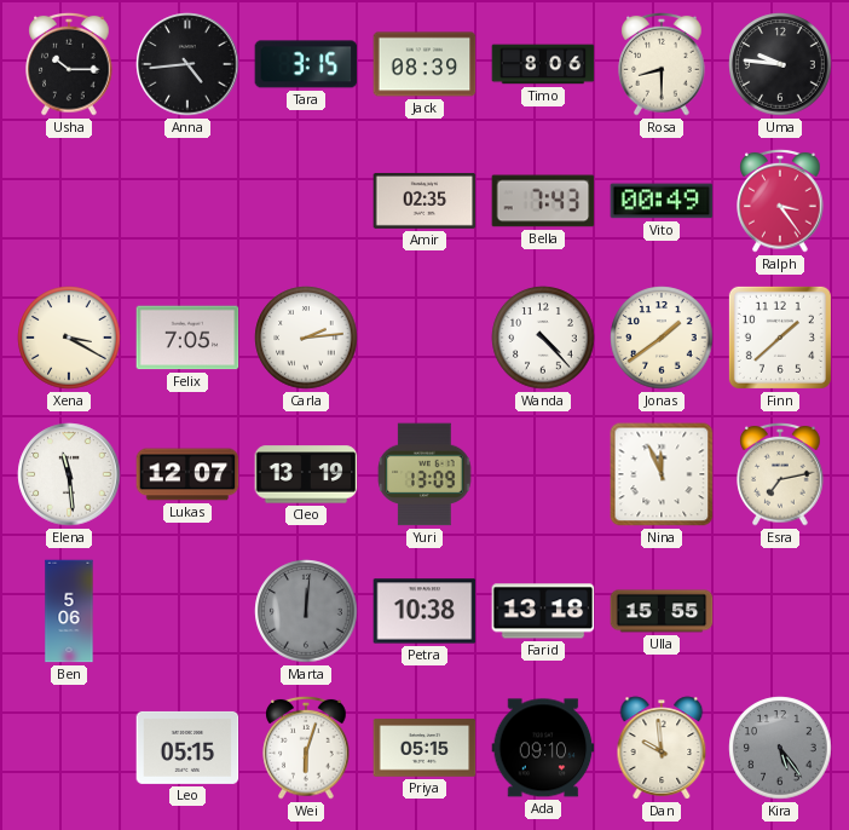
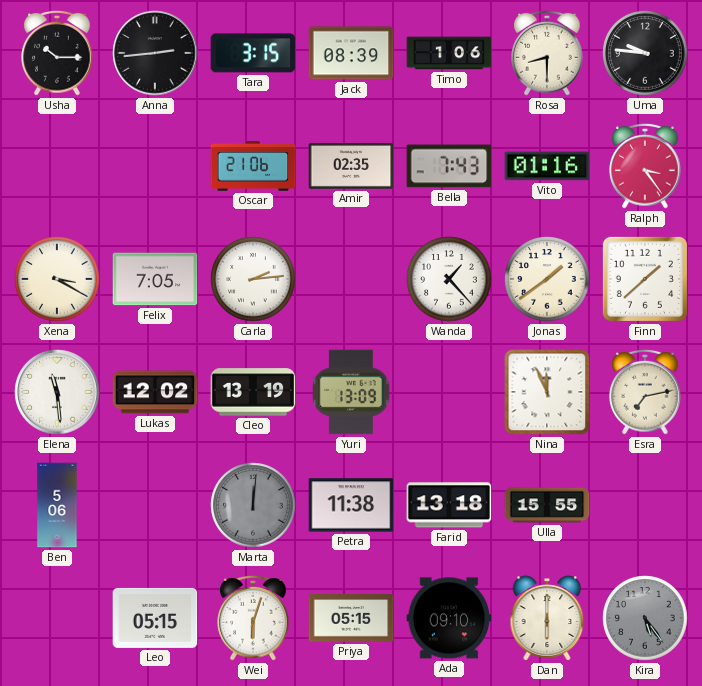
Anna: 4:44 -> 2:44 (155, 53)
Timo: 8:06 -> 1:06 (449, 53)
Oscar: none -> 21:06 (253, 166)
Vito: 00:49 -> 01:16 (547, 166)
Wanda: 4:23 -> 1:23 (449, 279)
Lukas: 12:07 -> 12:02 (155, 392)
Petra: 10:38 -> 11:38 (351, 505)
Dan: 9:59 -> 6:00 (547, 618)
